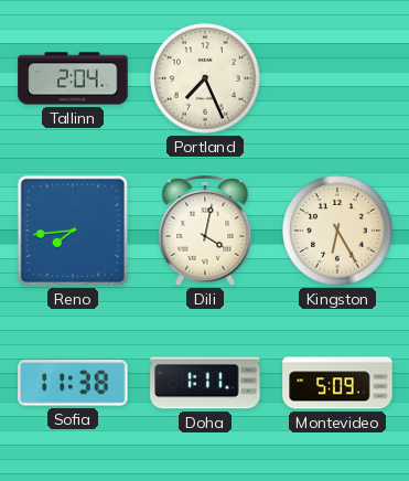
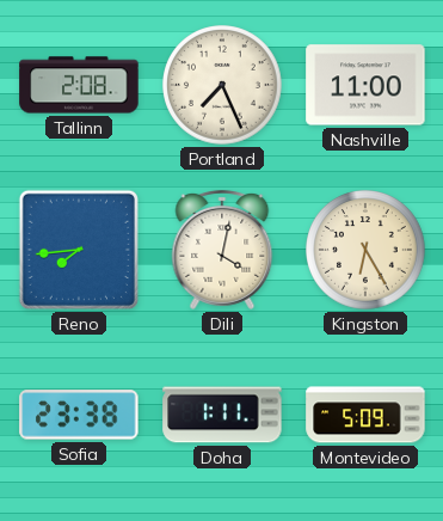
Tallinn: 2:04 -> 2:08 (79, 85)
Nashville: none -> 11:00 (365, 85)
Sofia: 11:38 -> 23:38 (79, 415)
